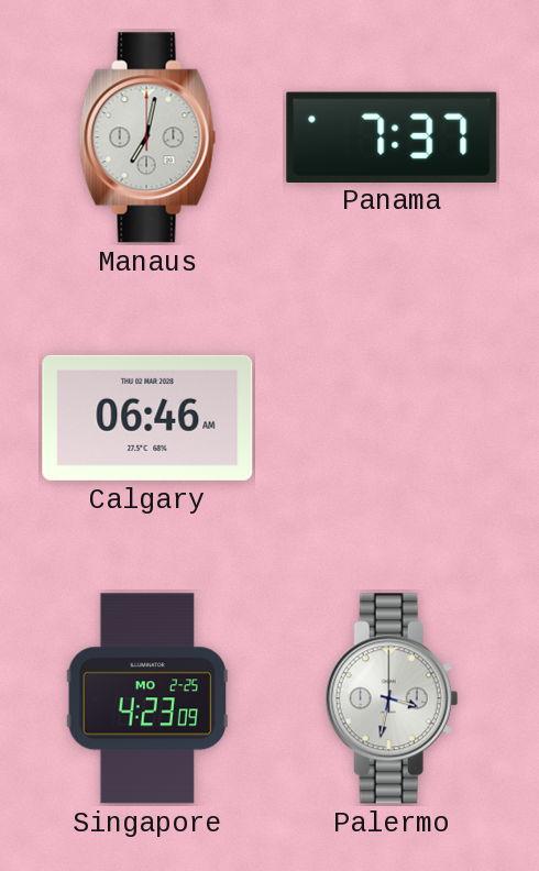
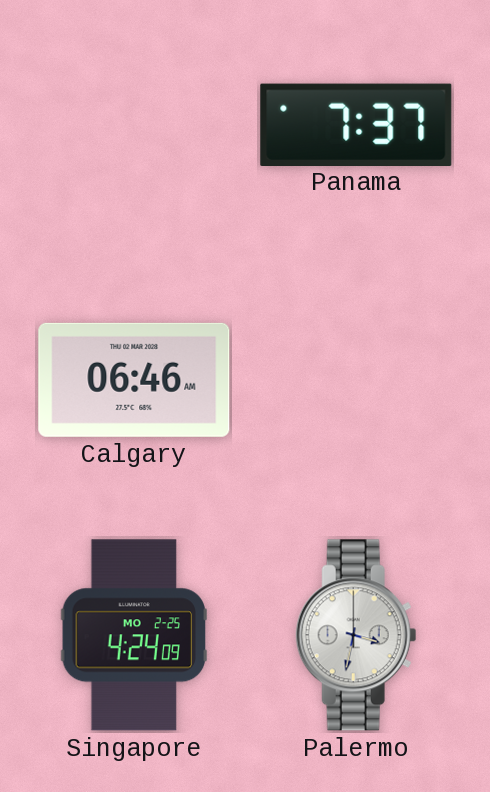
Manaus: 7:02 -> none (147, 137)
Singapore: 4:23 -> 4:24 (134, 635)
